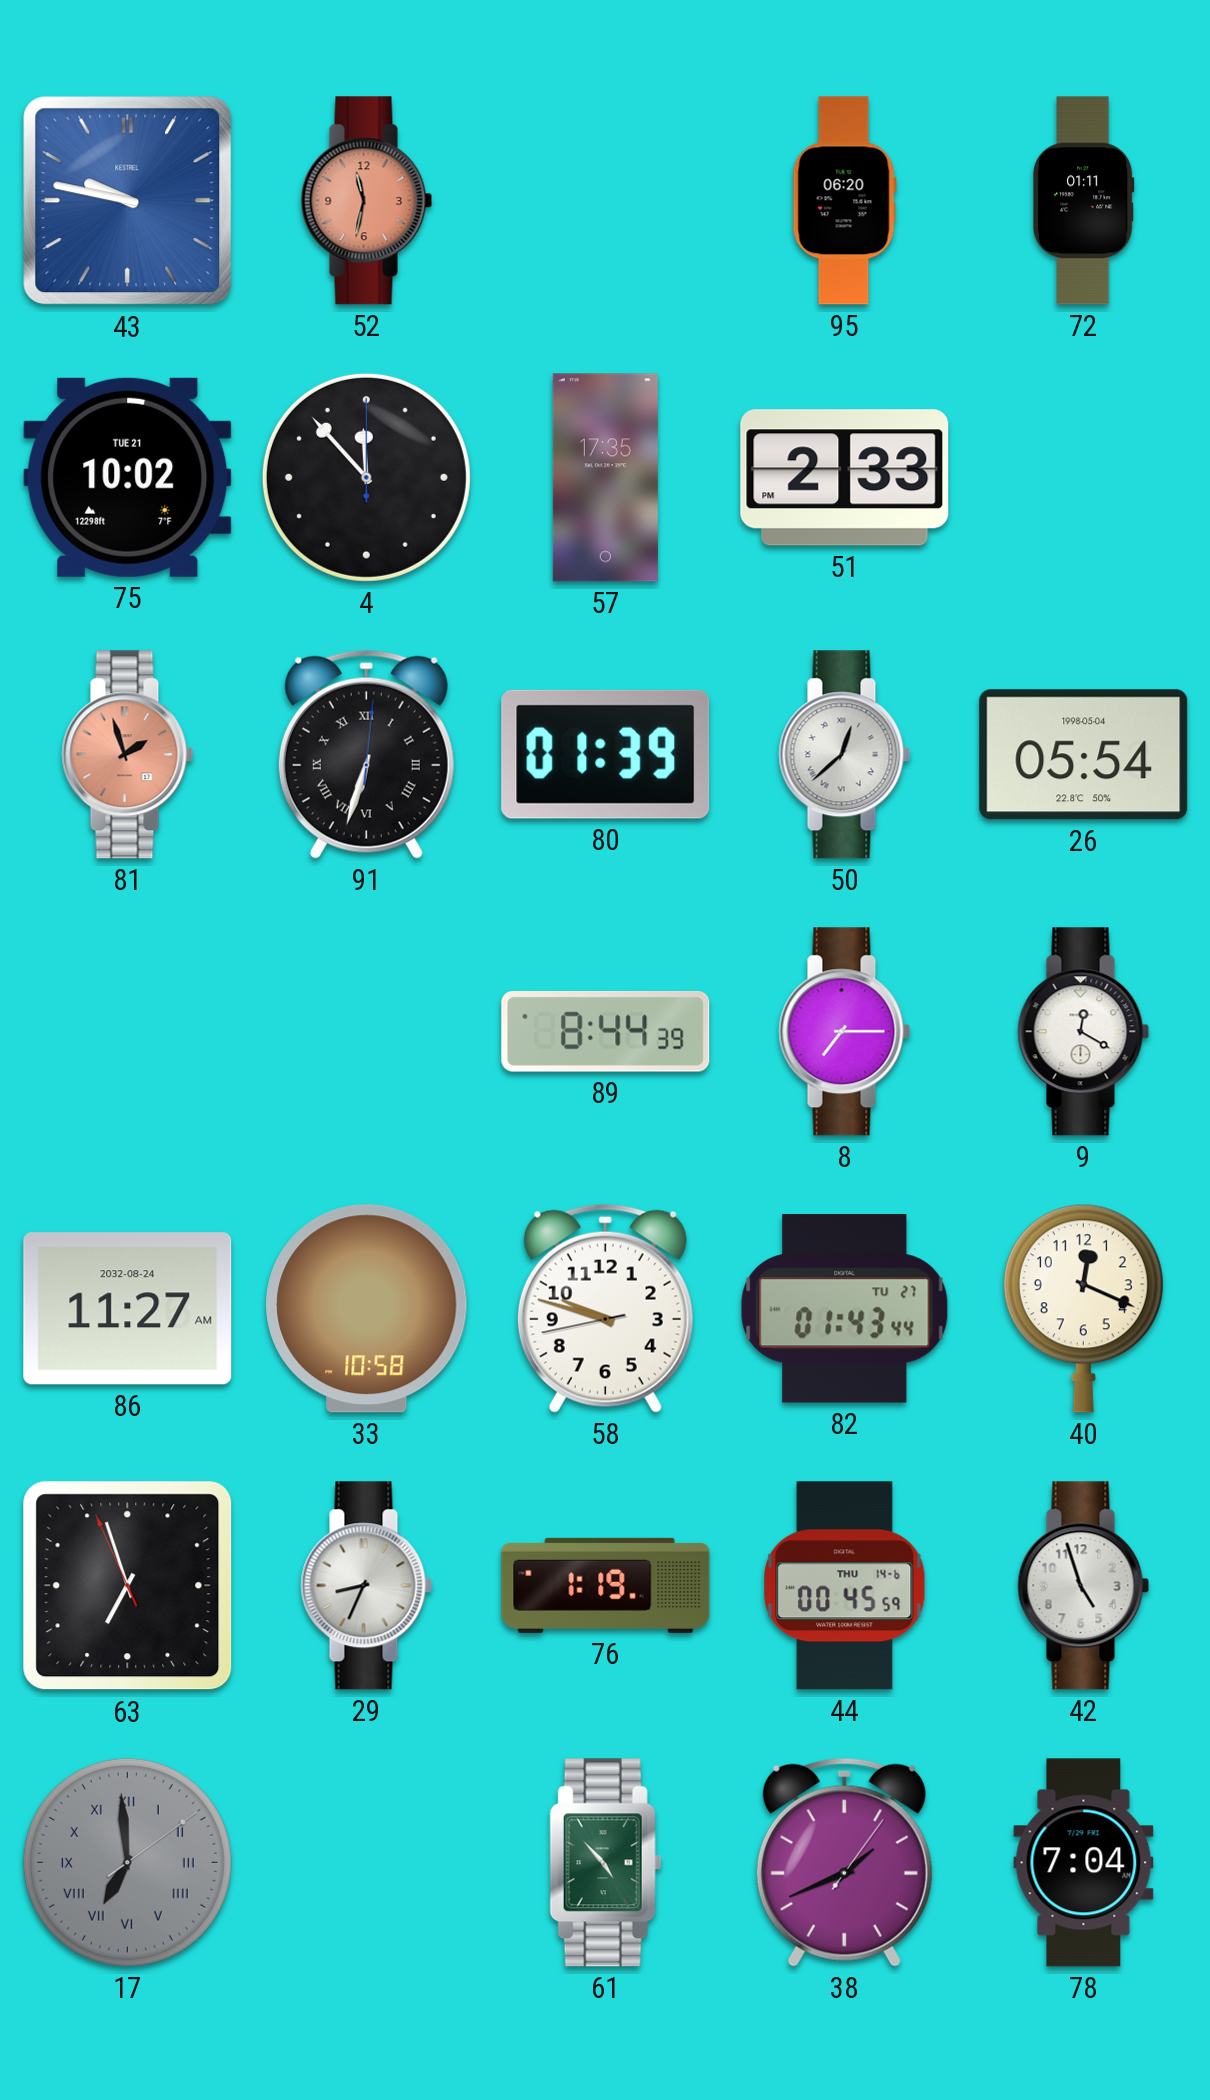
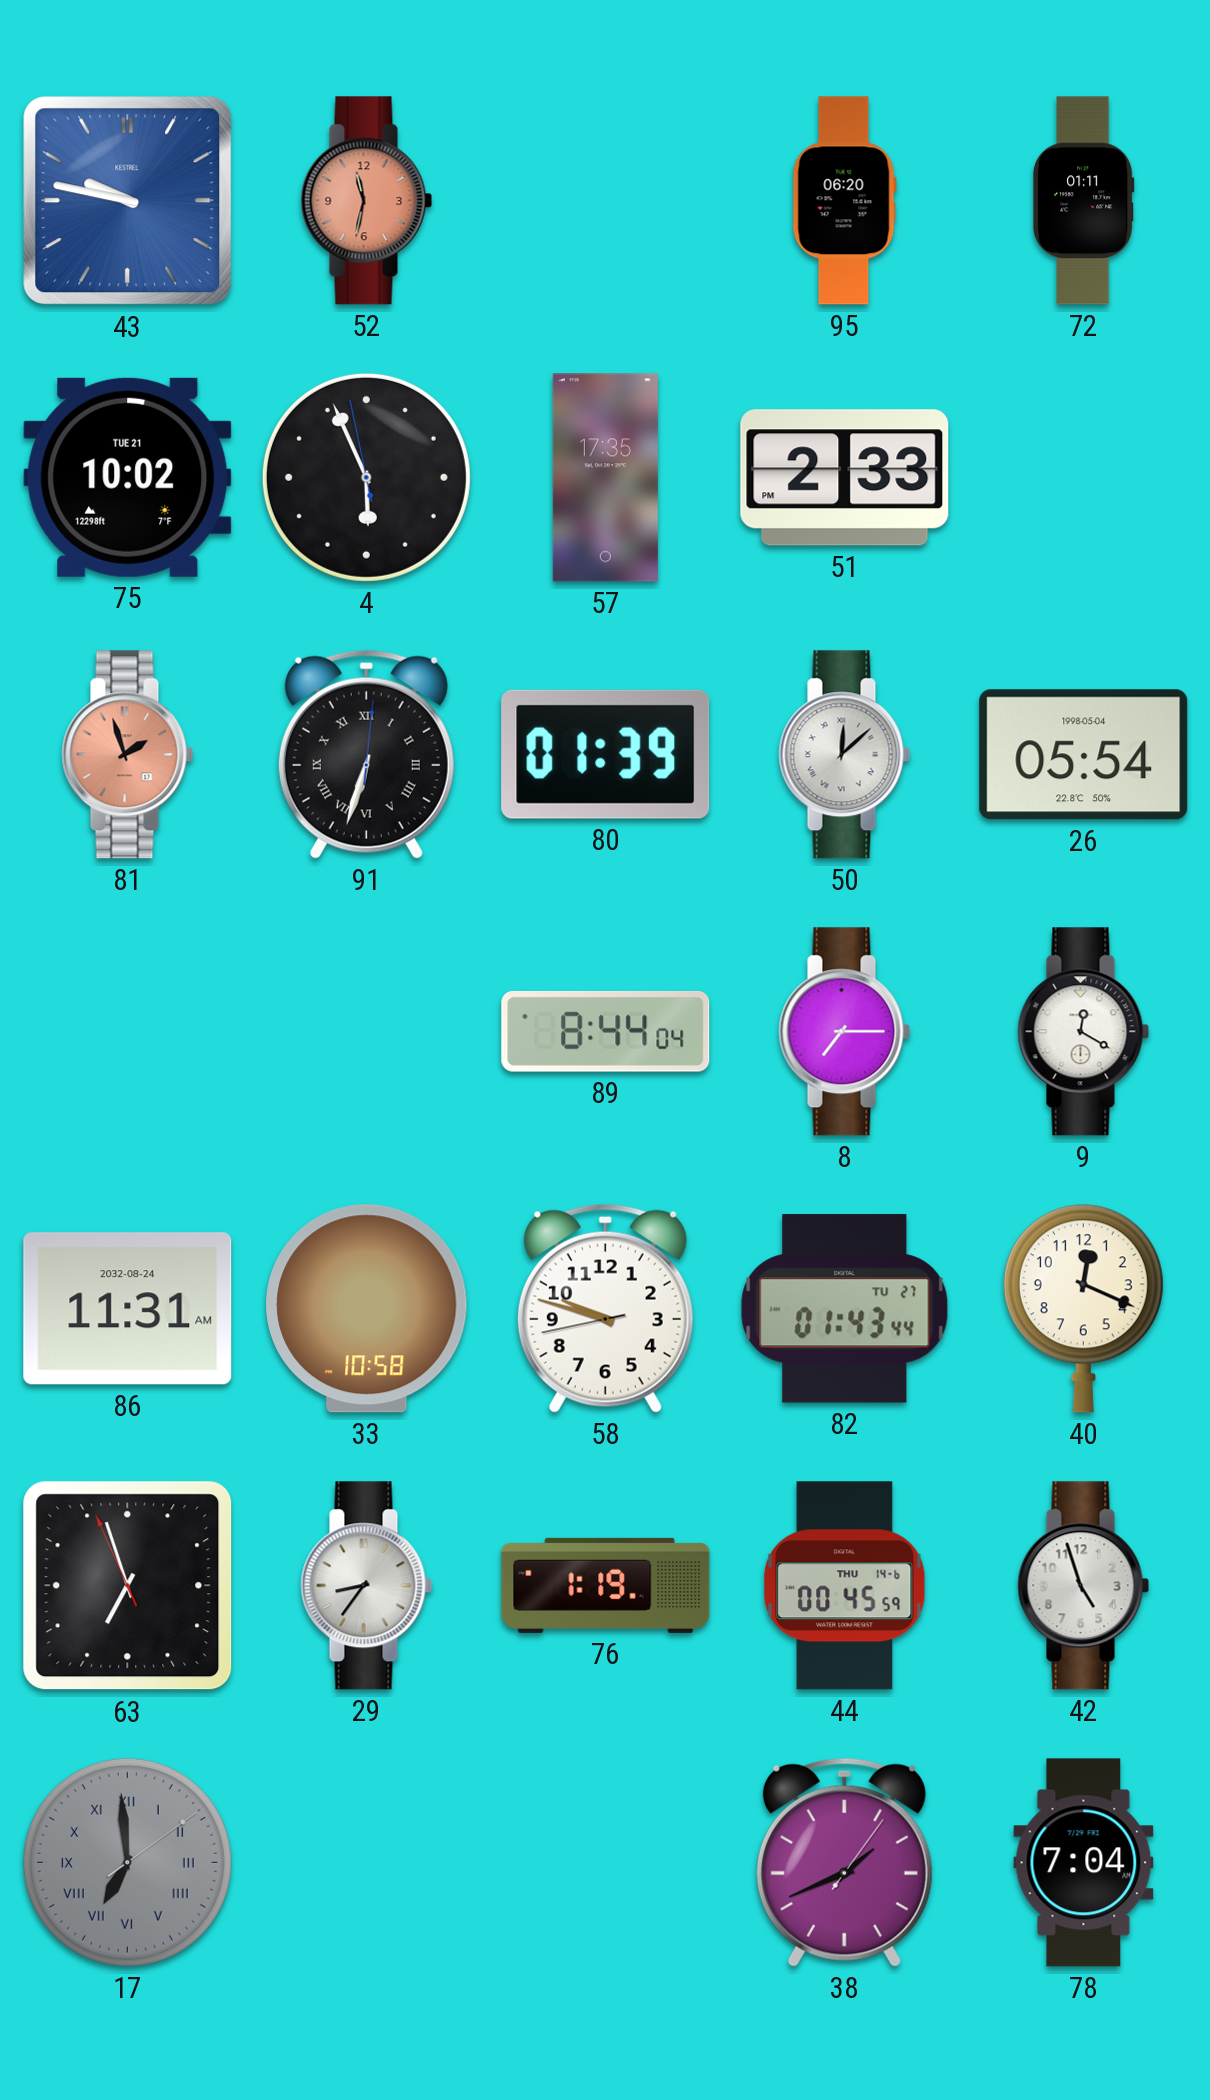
4: 11:53 -> 5:55 (366, 477)
50: 12:38 -> 12:08 (845, 755)
89: 8:44:39 -> 8:44:04 (606, 1031)
86: 11:27 -> 11:31 (128, 1309)
29: 8:34 -> 8:36 (367, 1586)
61: 4:53 -> none (606, 1863)
